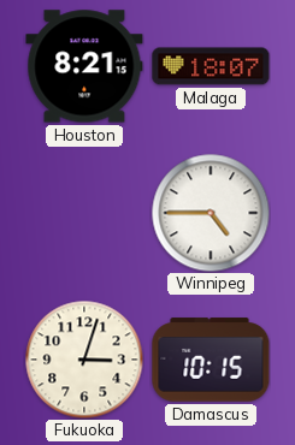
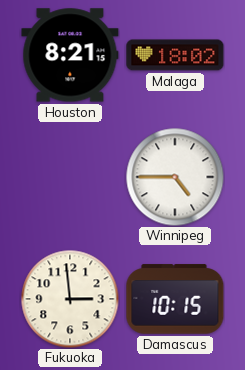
Malaga: 18:07 -> 18:02 (175, 55)
Fukuoka: 3:03 -> 2:59 (70, 299)
